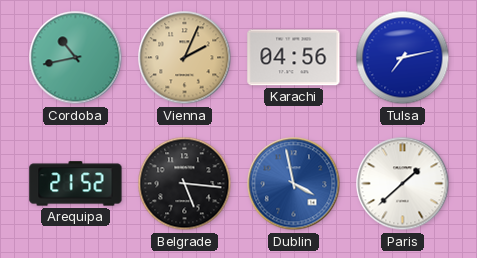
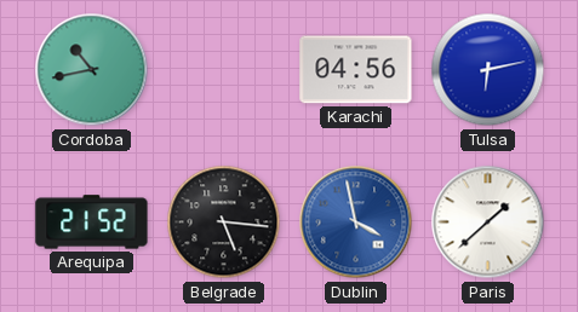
Vienna: 2:04 -> none (185, 58)
Tulsa: 7:13 -> 6:13 (488, 70)
